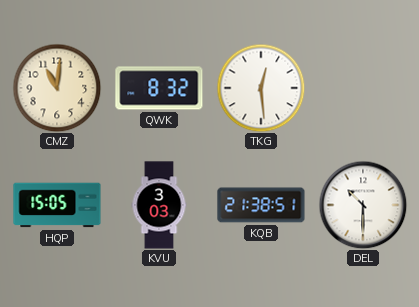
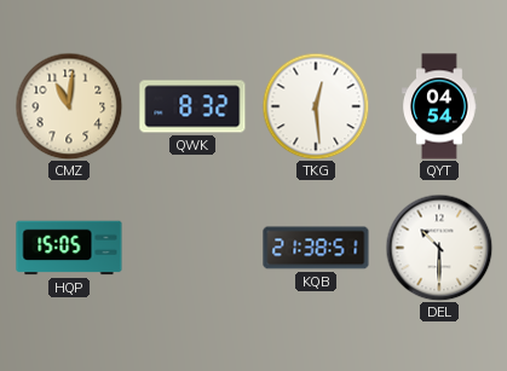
QYT: none -> 04:54 (439, 106)
KVU: 3:03 -> none (159, 205)
